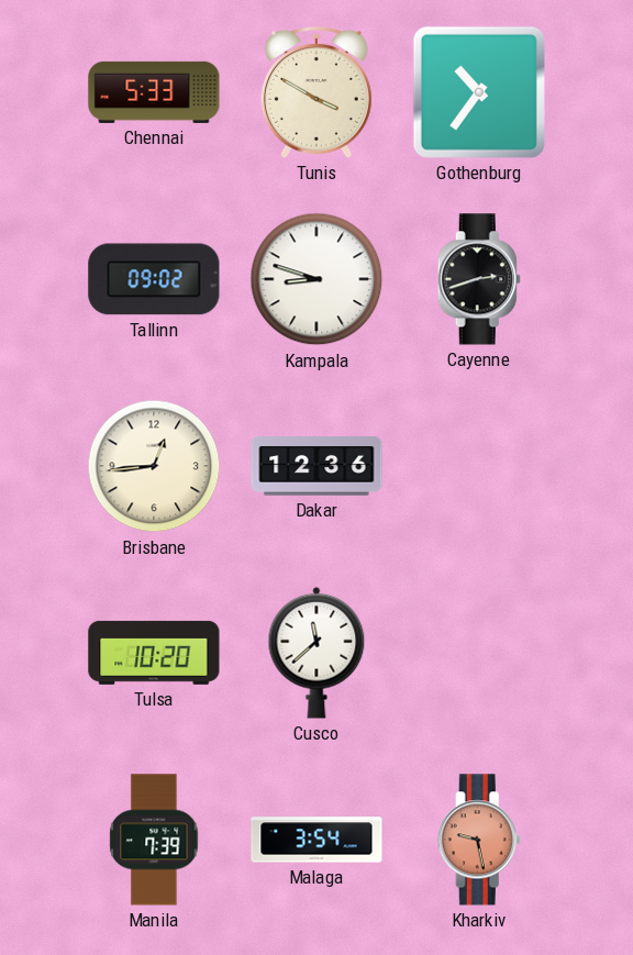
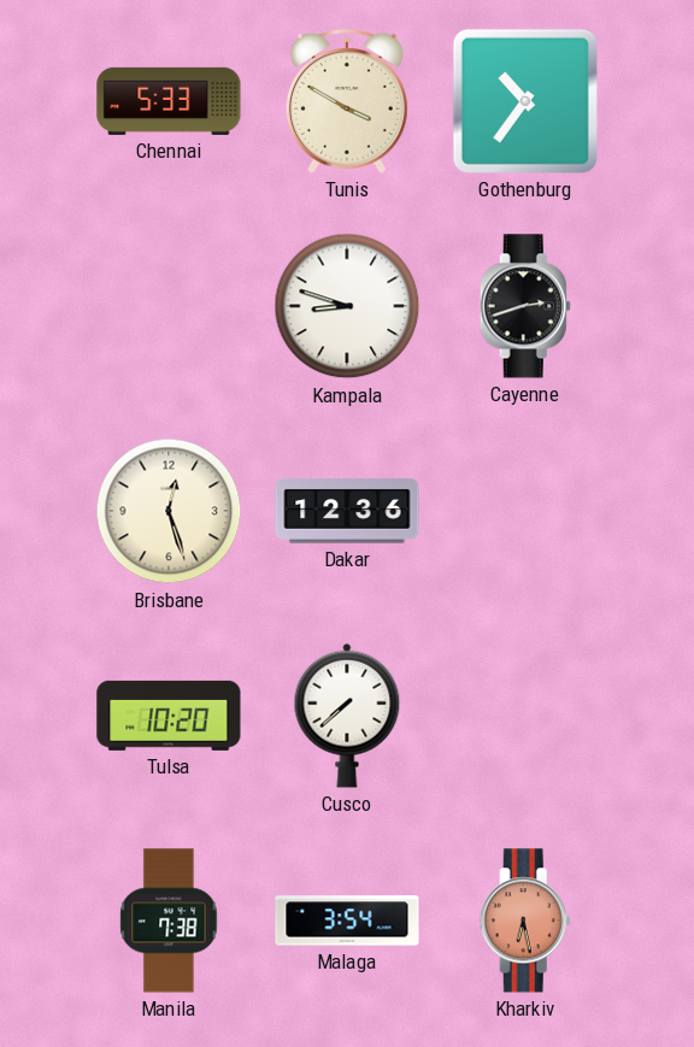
Tallinn: 09:02 -> none (154, 279)
Brisbane: 12:44 -> 12:27 (169, 511)
Cusco: 11:38 -> 7:38 (347, 716)
Manila: 7:39 -> 7:38 (169, 920)
Kharkiv: 9:28 -> 6:28 (525, 920)
